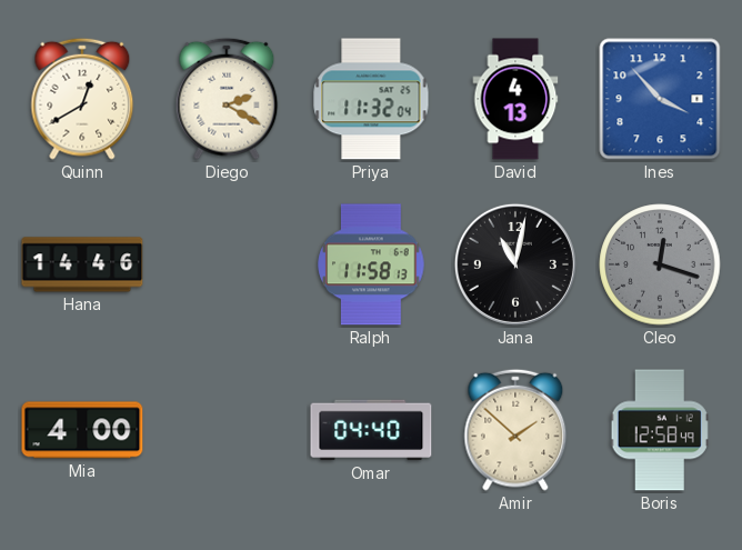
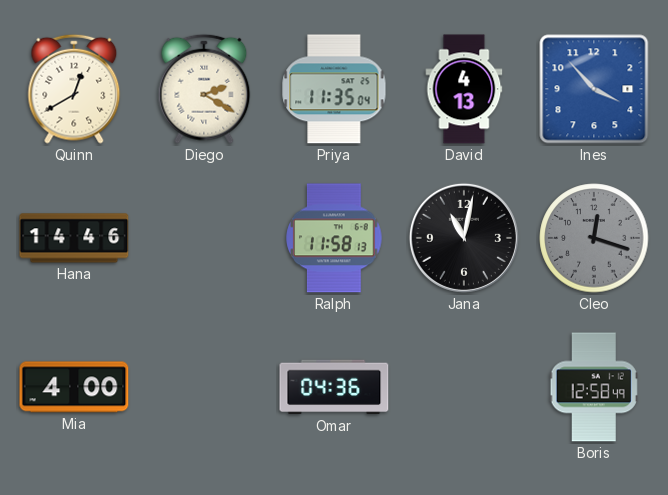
Priya: 11:32 -> 11:35 (334, 89)
Omar: 04:40 -> 04:36 (334, 387)
Amir: 1:52 -> none (515, 430)
